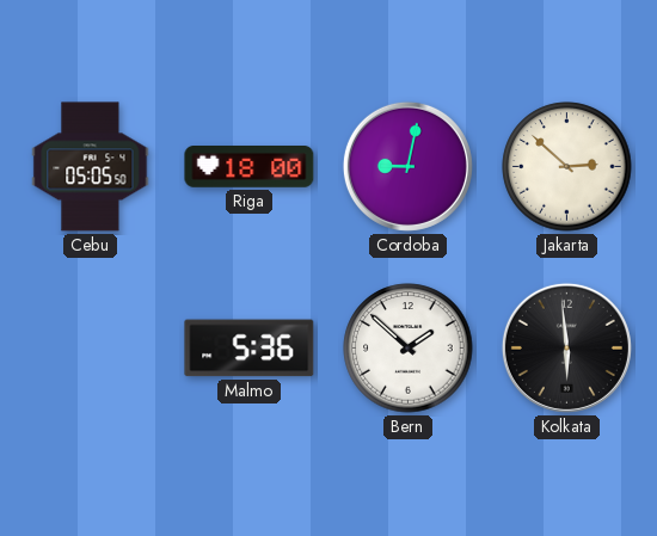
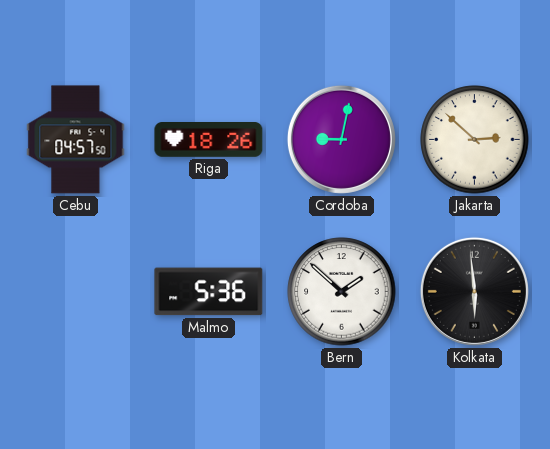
Cebu: 05:05 -> 04:57 (76, 140)
Riga: 18:00 -> 18:26 (209, 140)
